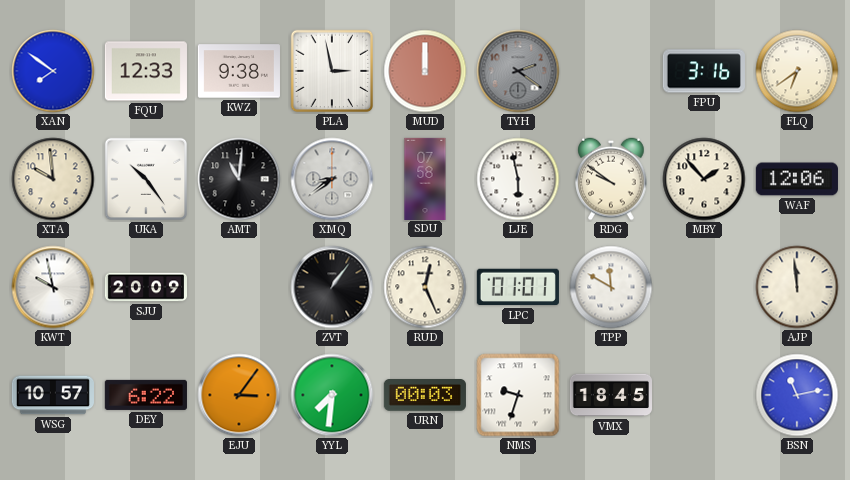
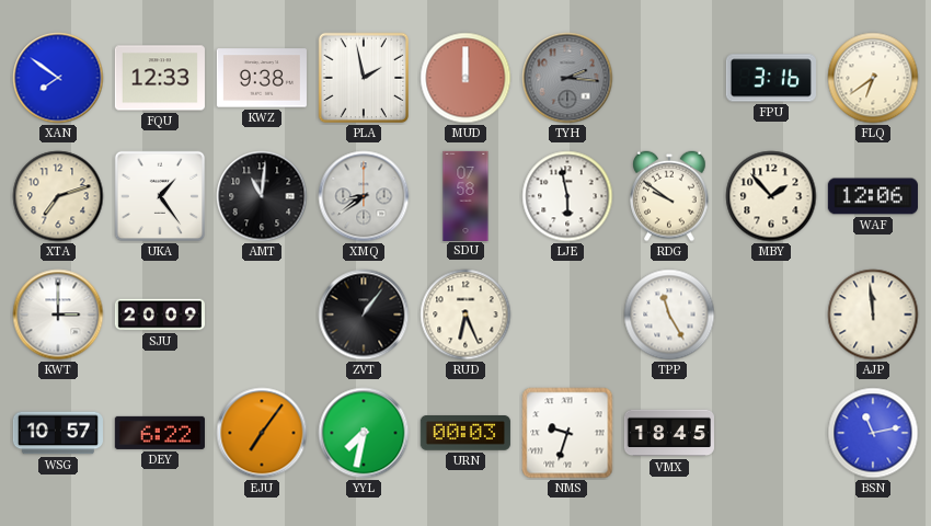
PLA: 2:58 -> 1:58 (364, 78)
TYH: 2:21 -> 2:16 (567, 78)
XTA: 9:59 -> 7:12 (58, 196)
UKA: 10:24 -> 1:24 (160, 196)
KWT: 9:58 -> 3:00 (58, 315)
RUD: 12:26 -> 6:26 (465, 315)
LPC: 01:01 -> none (518, 287)
TPP: 11:50 -> 11:25 (669, 315)
EJU: 3:06 -> 7:06 (262, 433)
YYL: 7:31 -> 7:32 (364, 433)
